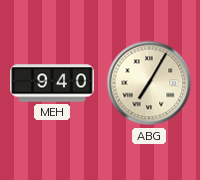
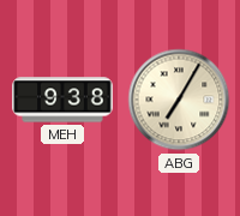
MEH: 9:40 -> 9:38 (62, 100)
